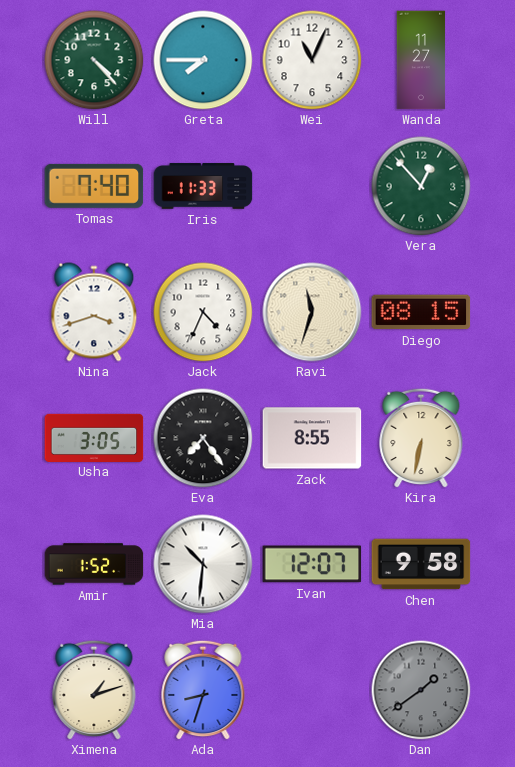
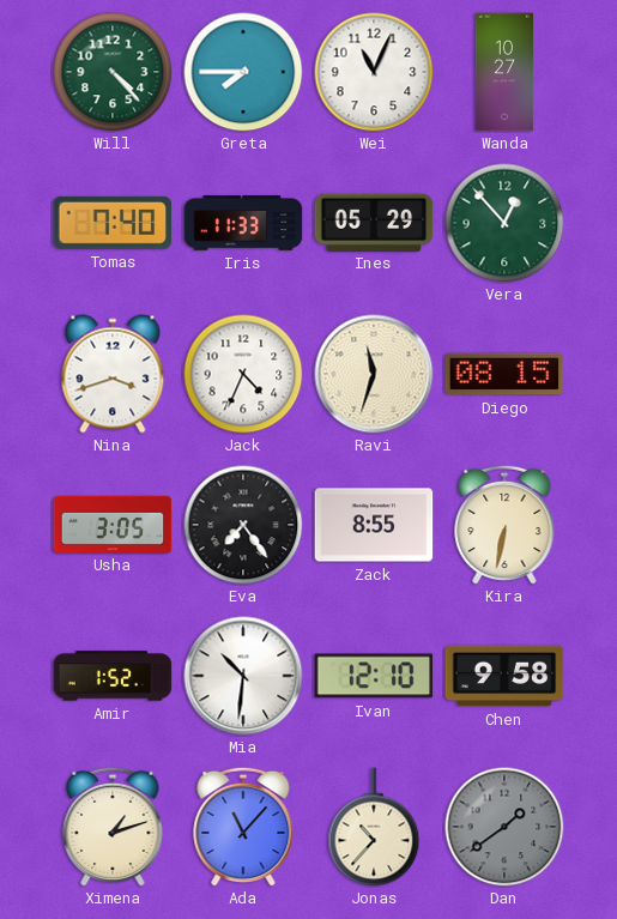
Wanda: 11:27 -> 10:27 (504, 72)
Ines: none -> 05:29 (374, 222)
Ivan: 12:07 -> 12:10 (374, 676)
Ada: 8:33 -> 11:07 (243, 827)
Jonas: none -> 10:37 (374, 827)
